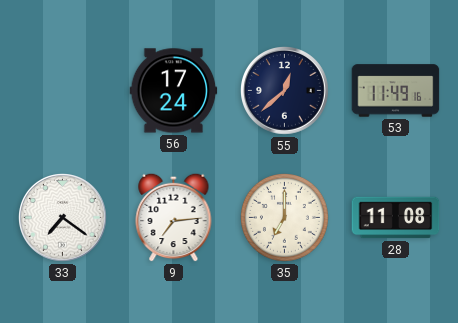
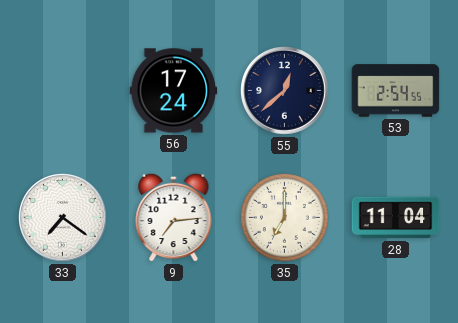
53: 11:49 -> 2:54 (396, 91)
28: 11:08 -> 11:04 (396, 218)
